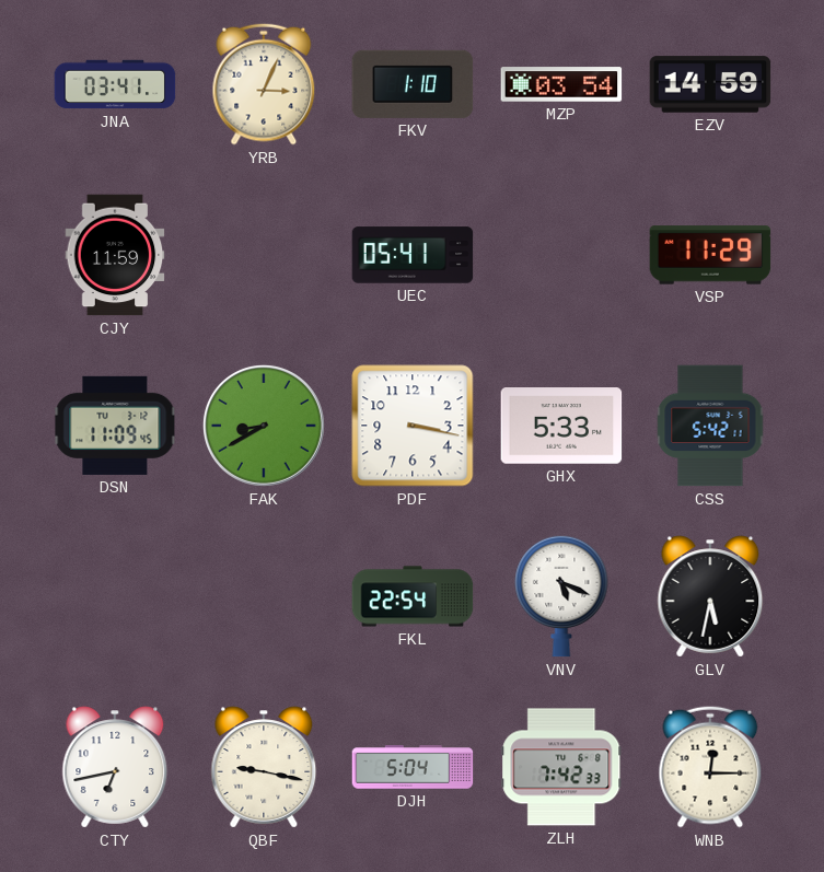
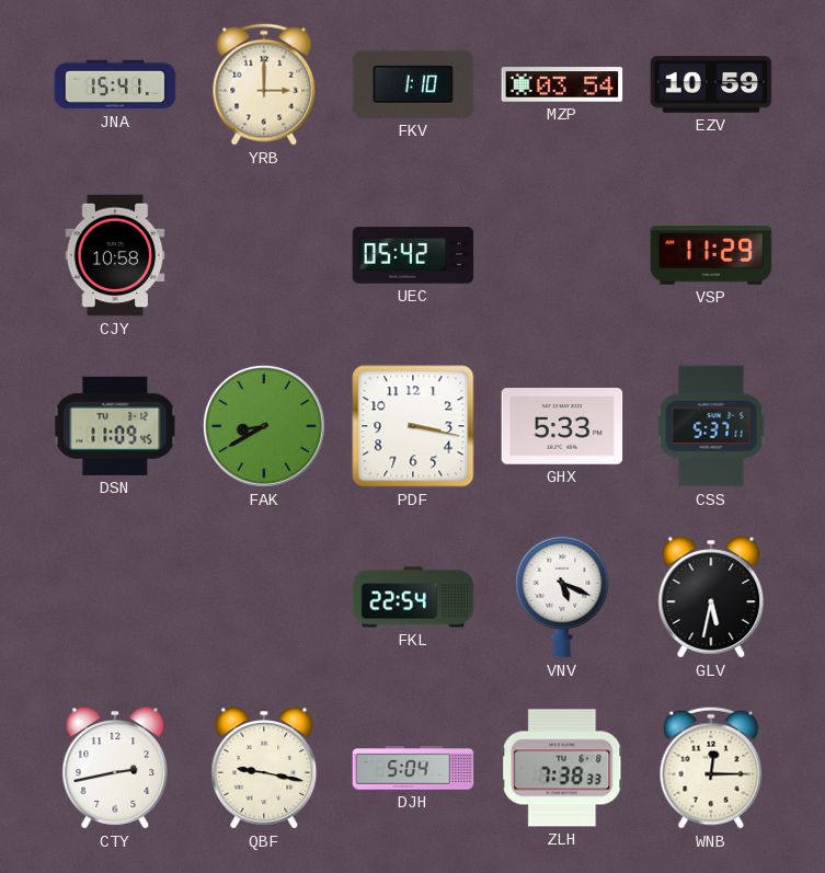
JNA: 03:41 -> 15:41 (115, 84)
YRB: 3:04 -> 3:00 (264, 84)
EZV: 14:59 -> 10:59 (711, 84)
CJY: 11:59 -> 10:58 (115, 255)
UEC: 05:41 -> 05:42 (413, 255)
CSS: 5:42 -> 5:37 (711, 426)
CTY: 6:43 -> 2:43 (115, 768)
ZLH: 7:42 -> 7:38 (562, 768)
